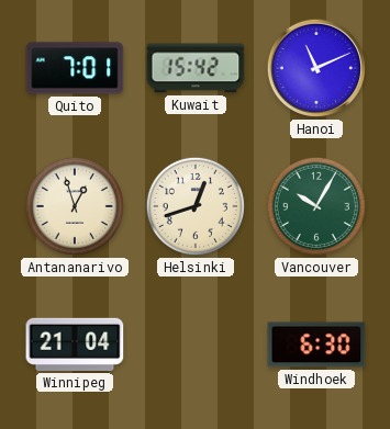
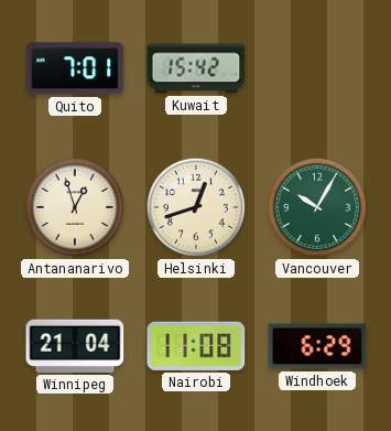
Hanoi: 11:11 -> none (316, 68)
Nairobi: none -> 11:08 (196, 346)
Windhoek: 6:30 -> 6:29 (317, 346)
